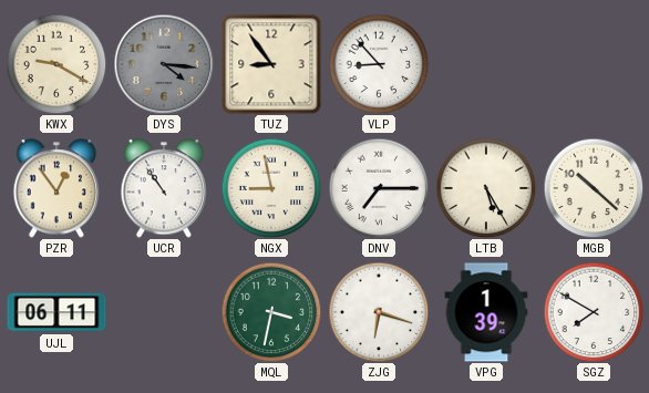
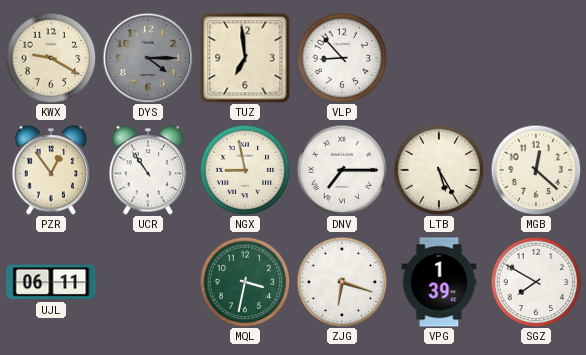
DYS: 4:16 -> 4:15 (148, 58)
TUZ: 8:54 -> 6:59 (245, 58)
MGB: 10:22 -> 12:22 (536, 170)
